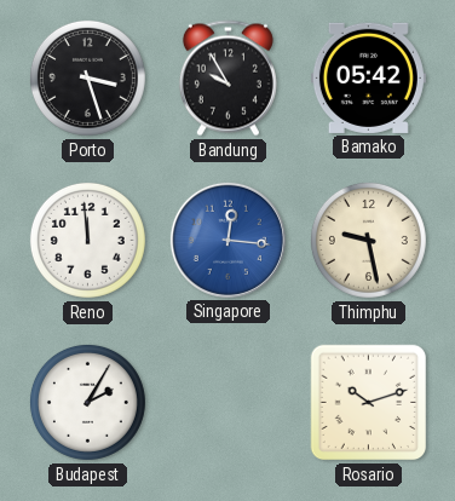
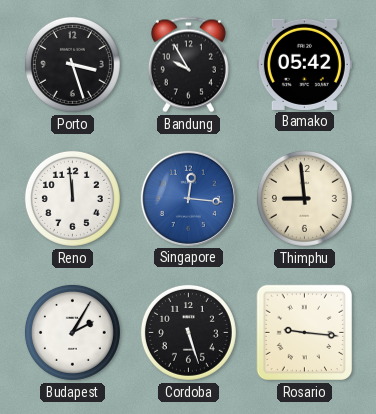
Thimphu: 9:28 -> 8:59 (304, 198)
Cordoba: none -> 5:27 (188, 332)
Rosario: 10:12 -> 9:16 (305, 333)
